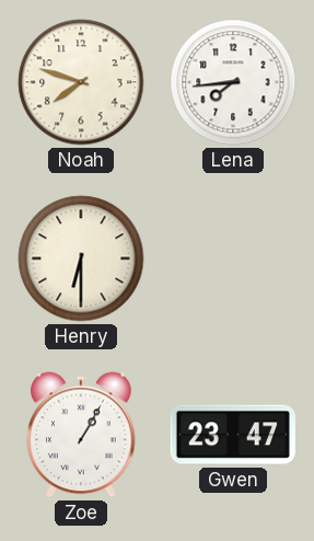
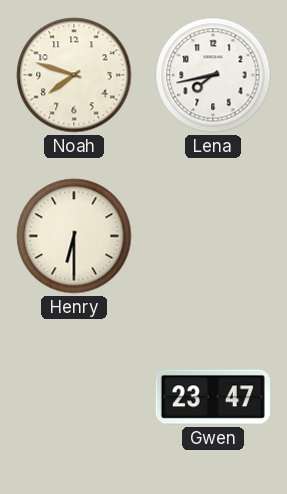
Lena: 7:44 -> 7:43 (213, 75)
Zoe: 1:05 -> none (82, 435)
